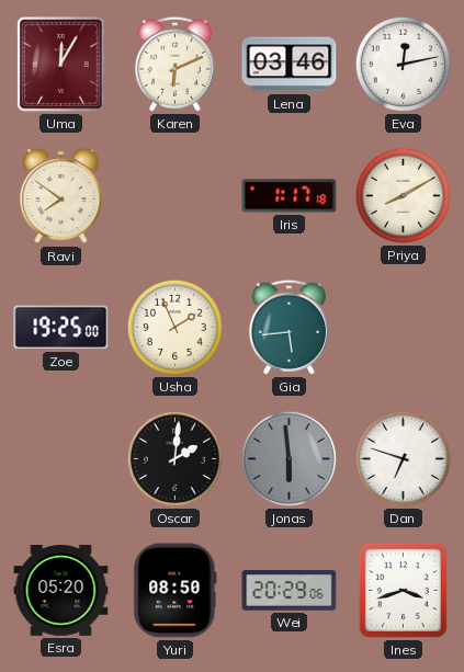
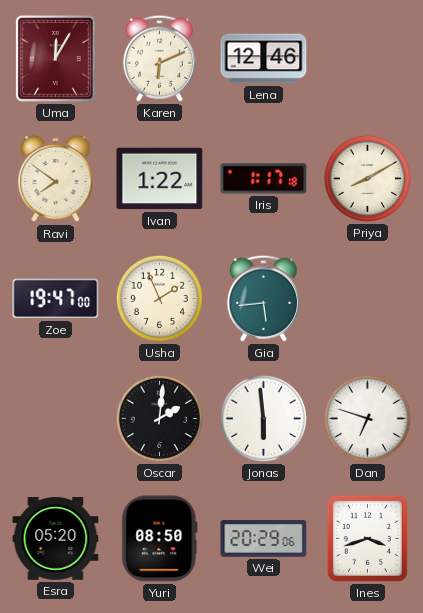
Lena: 03:46 -> 12:46 (264, 59)
Eva: 12:13 -> none (403, 64)
Ivan: none -> 1:22 (160, 179)
Zoe: 19:25 -> 19:47 (56, 299)
Jonas dial: grey -> white (263, 418)
